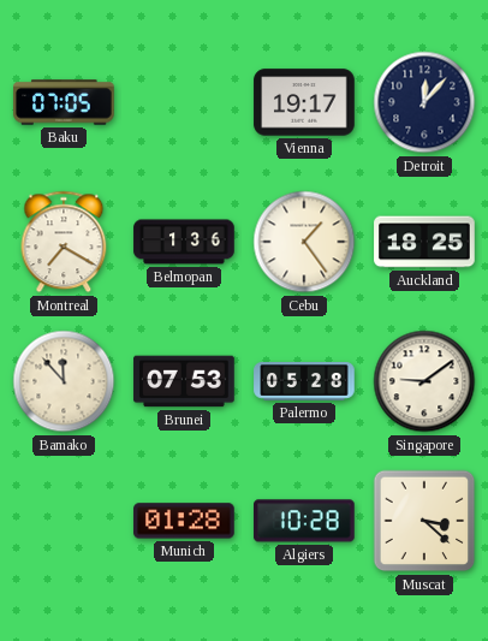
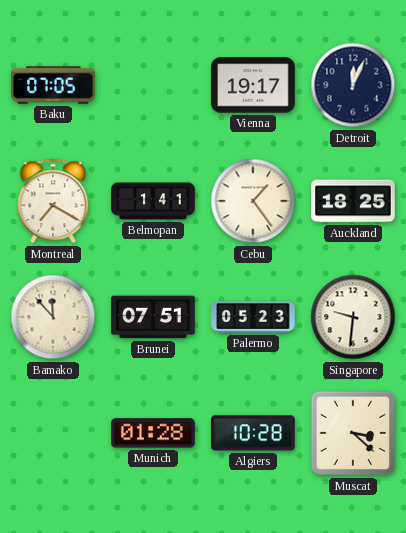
Detroit: 12:07 -> 12:04 (353, 85)
Belmopan: 1:36 -> 1:41 (153, 201)
Brunei: 07:53 -> 07:51 (153, 317)
Palermo: 05:28 -> 05:23 (253, 317)
Singapore: 9:09 -> 9:31 (353, 317)
